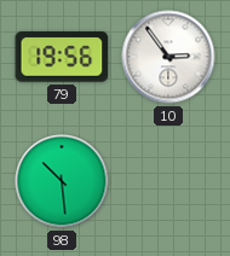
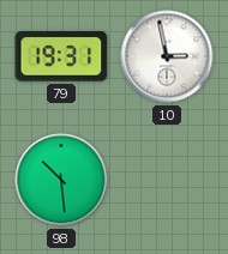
79: 19:56 -> 19:31 (61, 56)
10: 2:54 -> 2:58 (167, 56)
